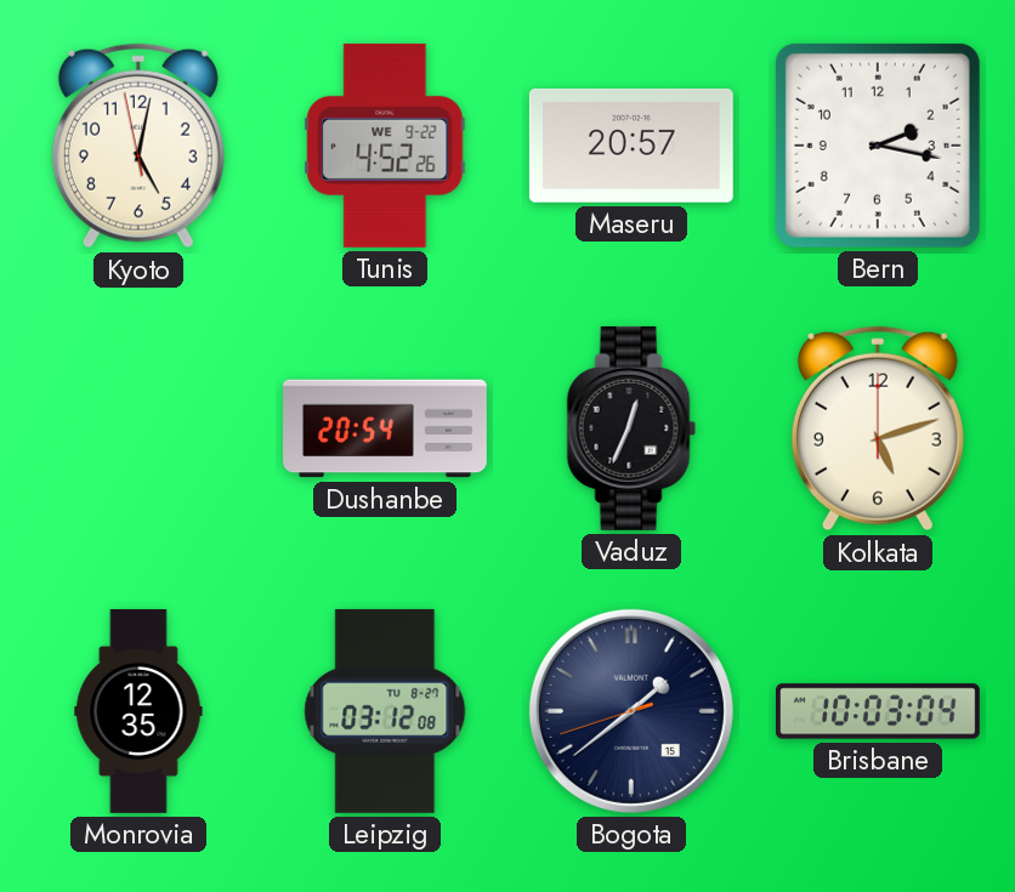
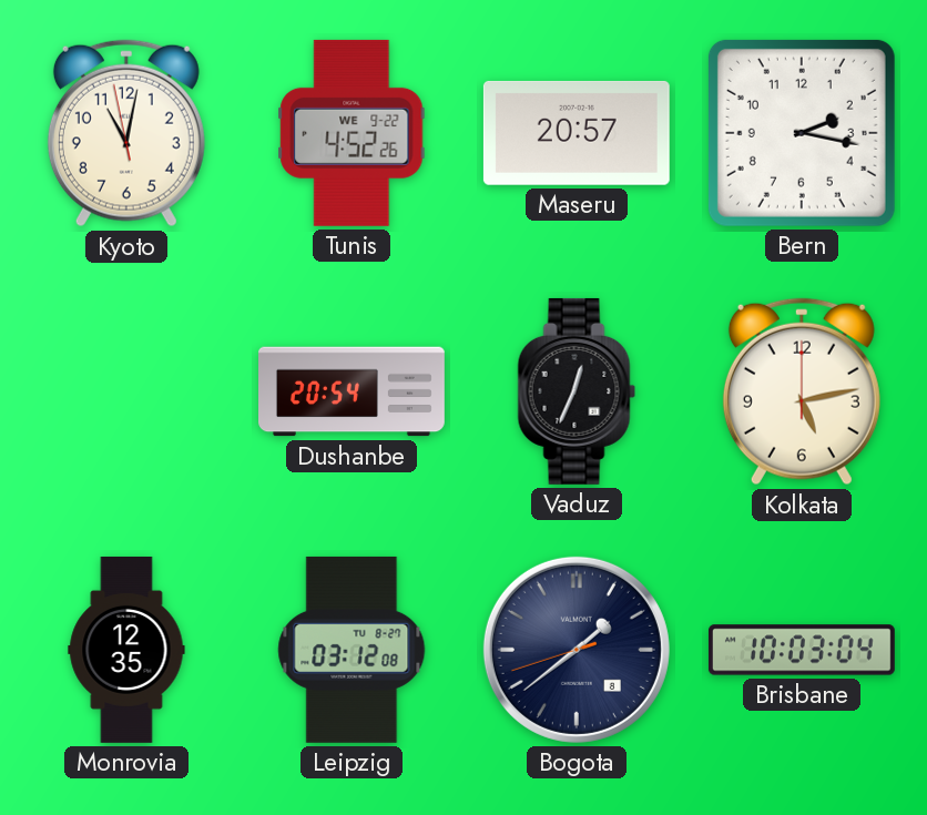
Kyoto: 5:01 -> 11:01 (126, 133)
Kolkata: 5:12 -> 5:13 (802, 391)
Bogota date: 15 -> 8 (577, 650)
